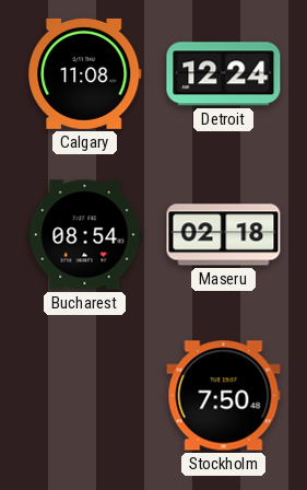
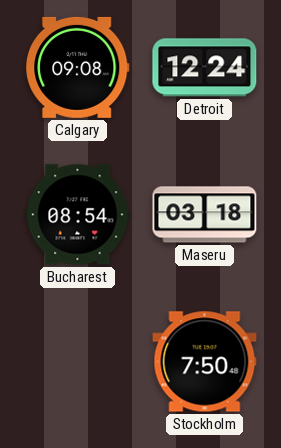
Calgary: 11:08 -> 09:08 (78, 67)
Maseru: 02:18 -> 03:18 (205, 215)
